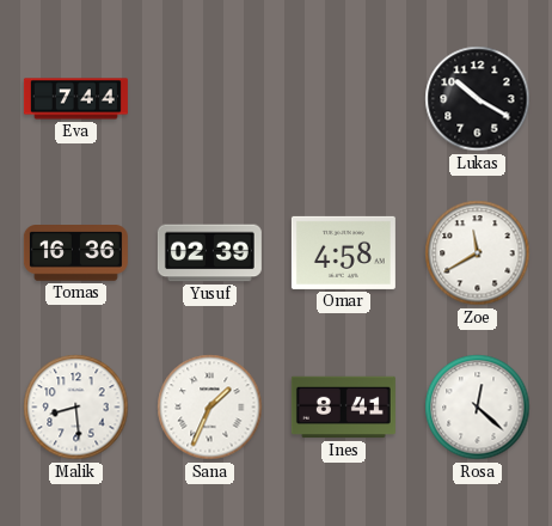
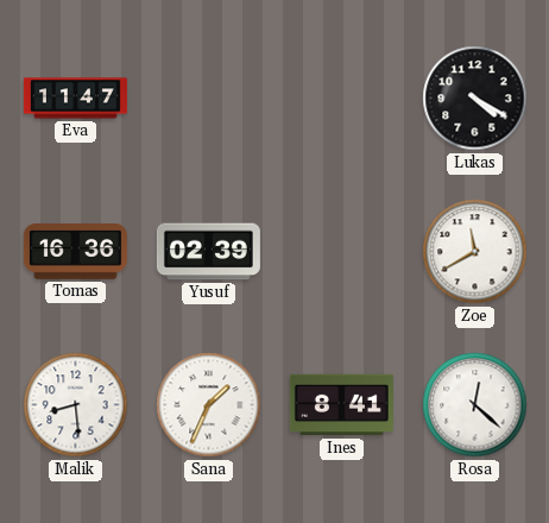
Eva: 7:44 -> 11:47 (75, 99)
Lukas: 10:20 -> 4:20 (475, 99)
Omar: 4:58 -> none (343, 252)
